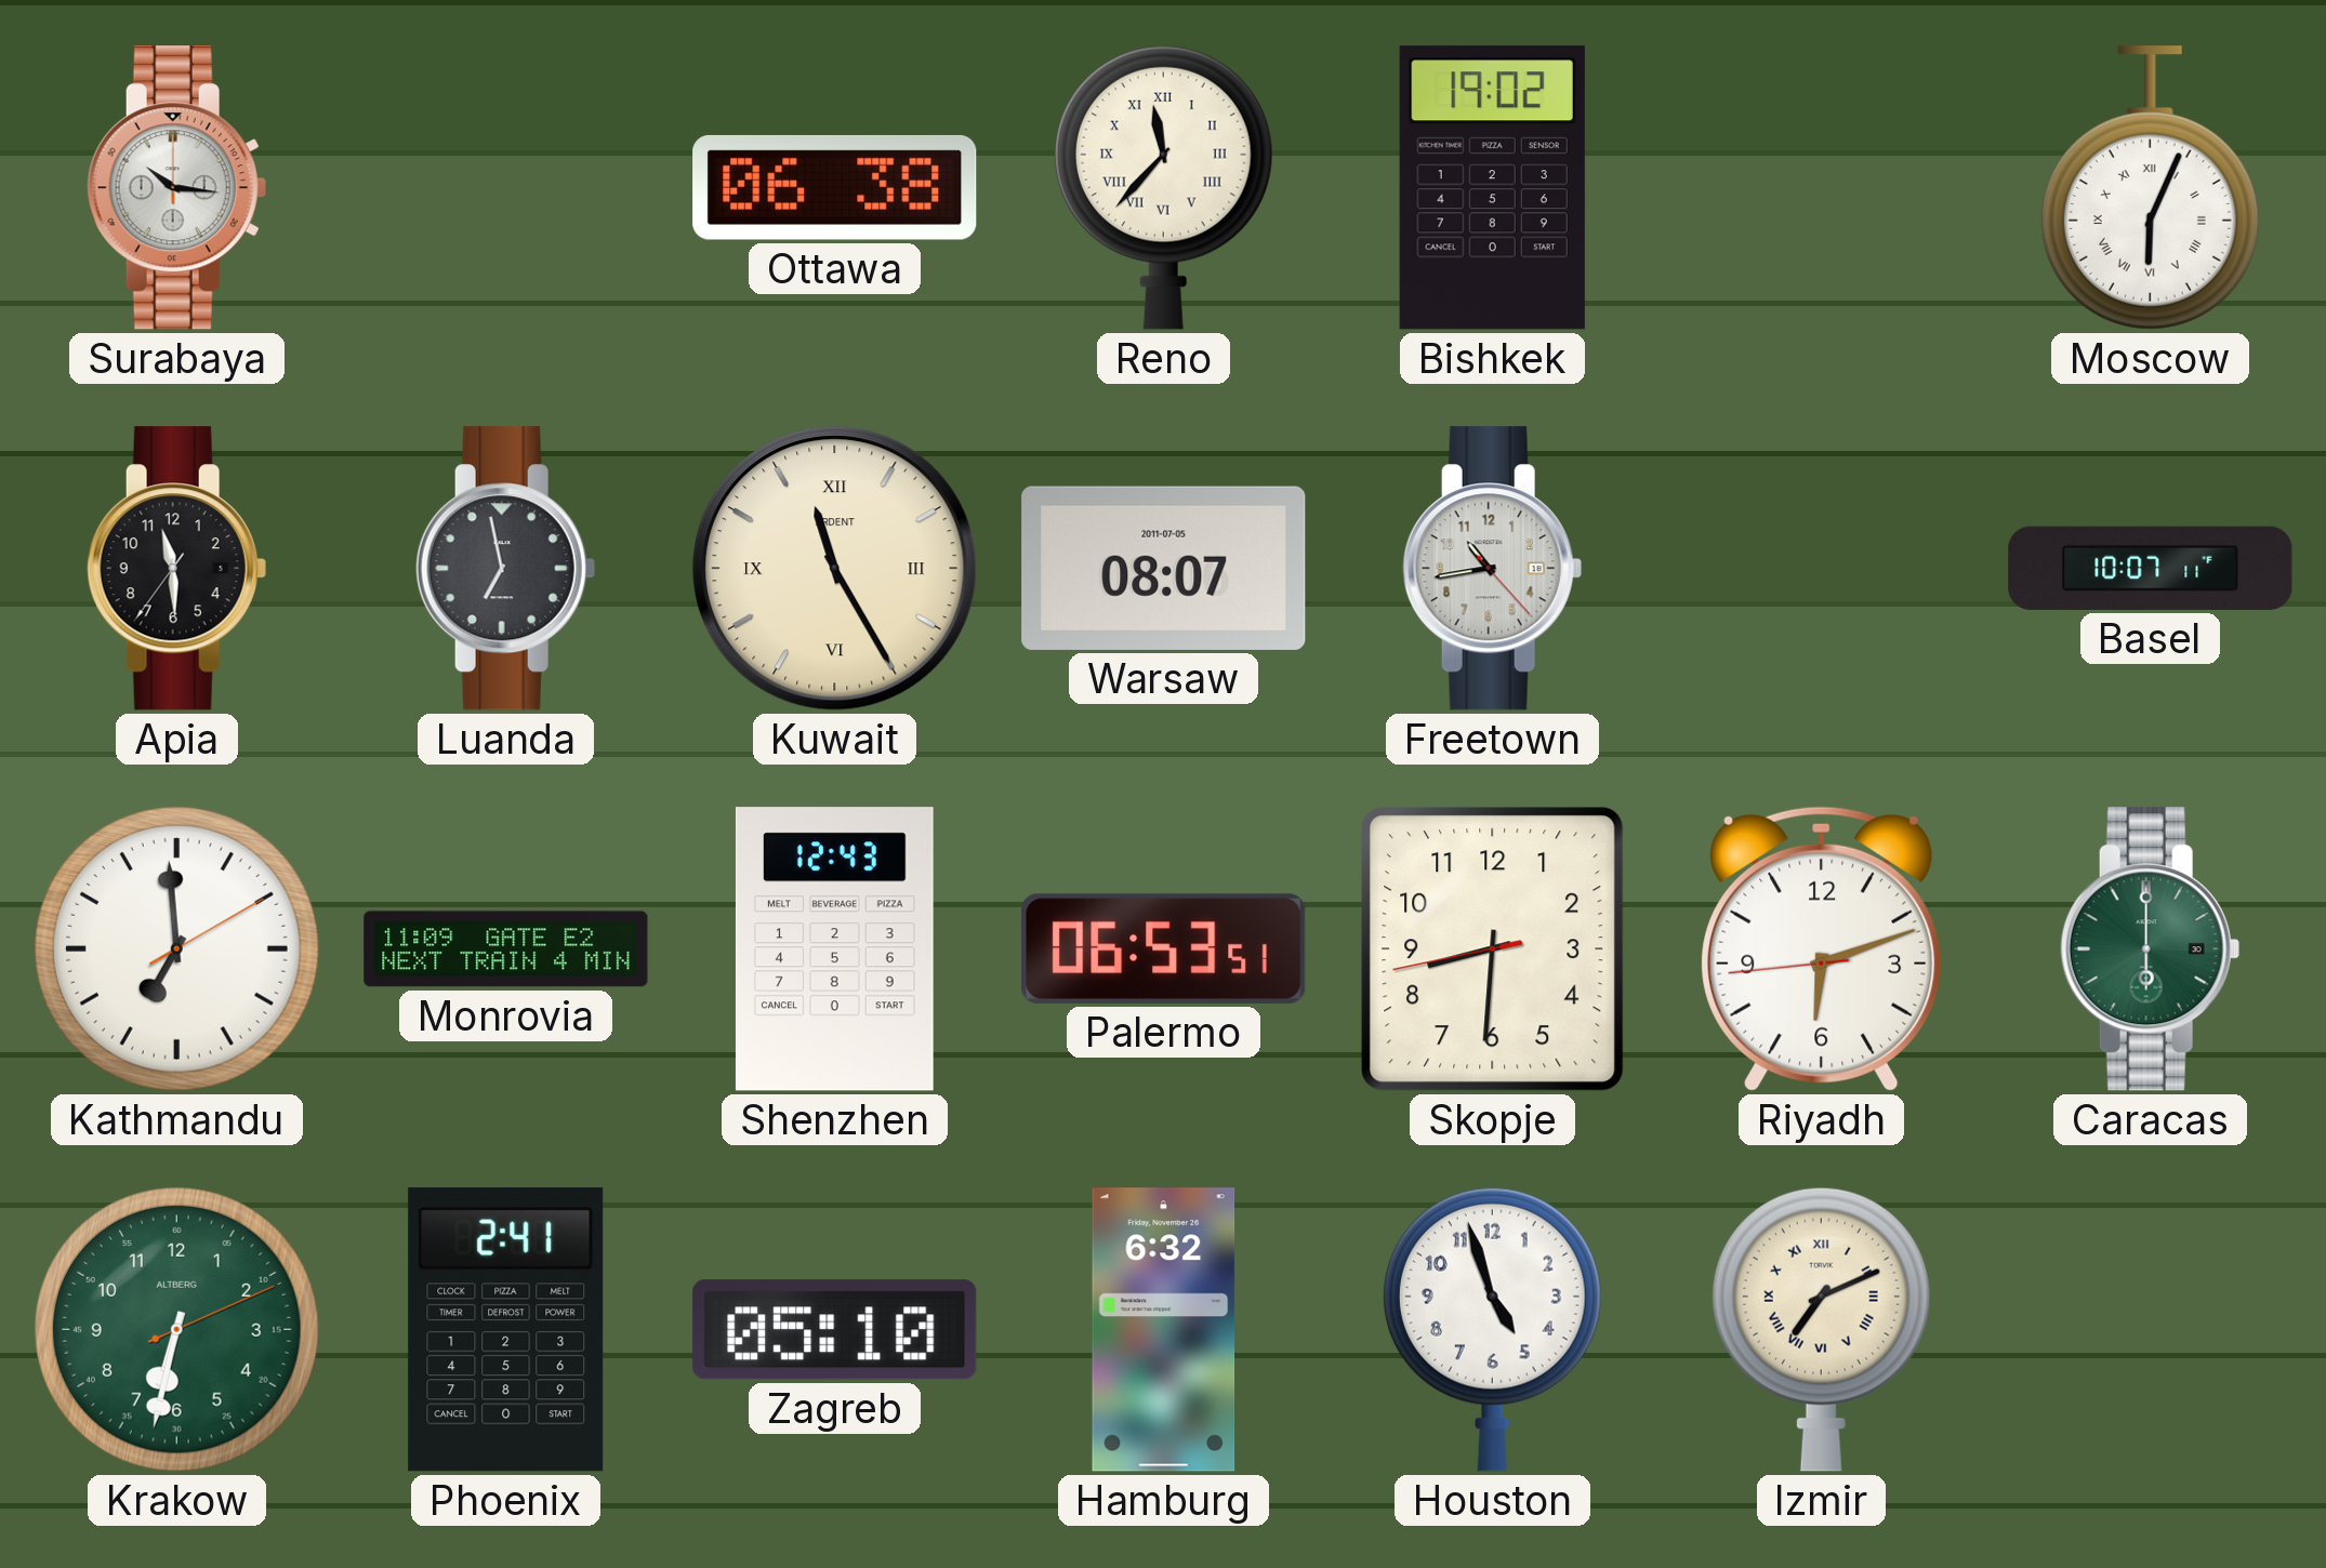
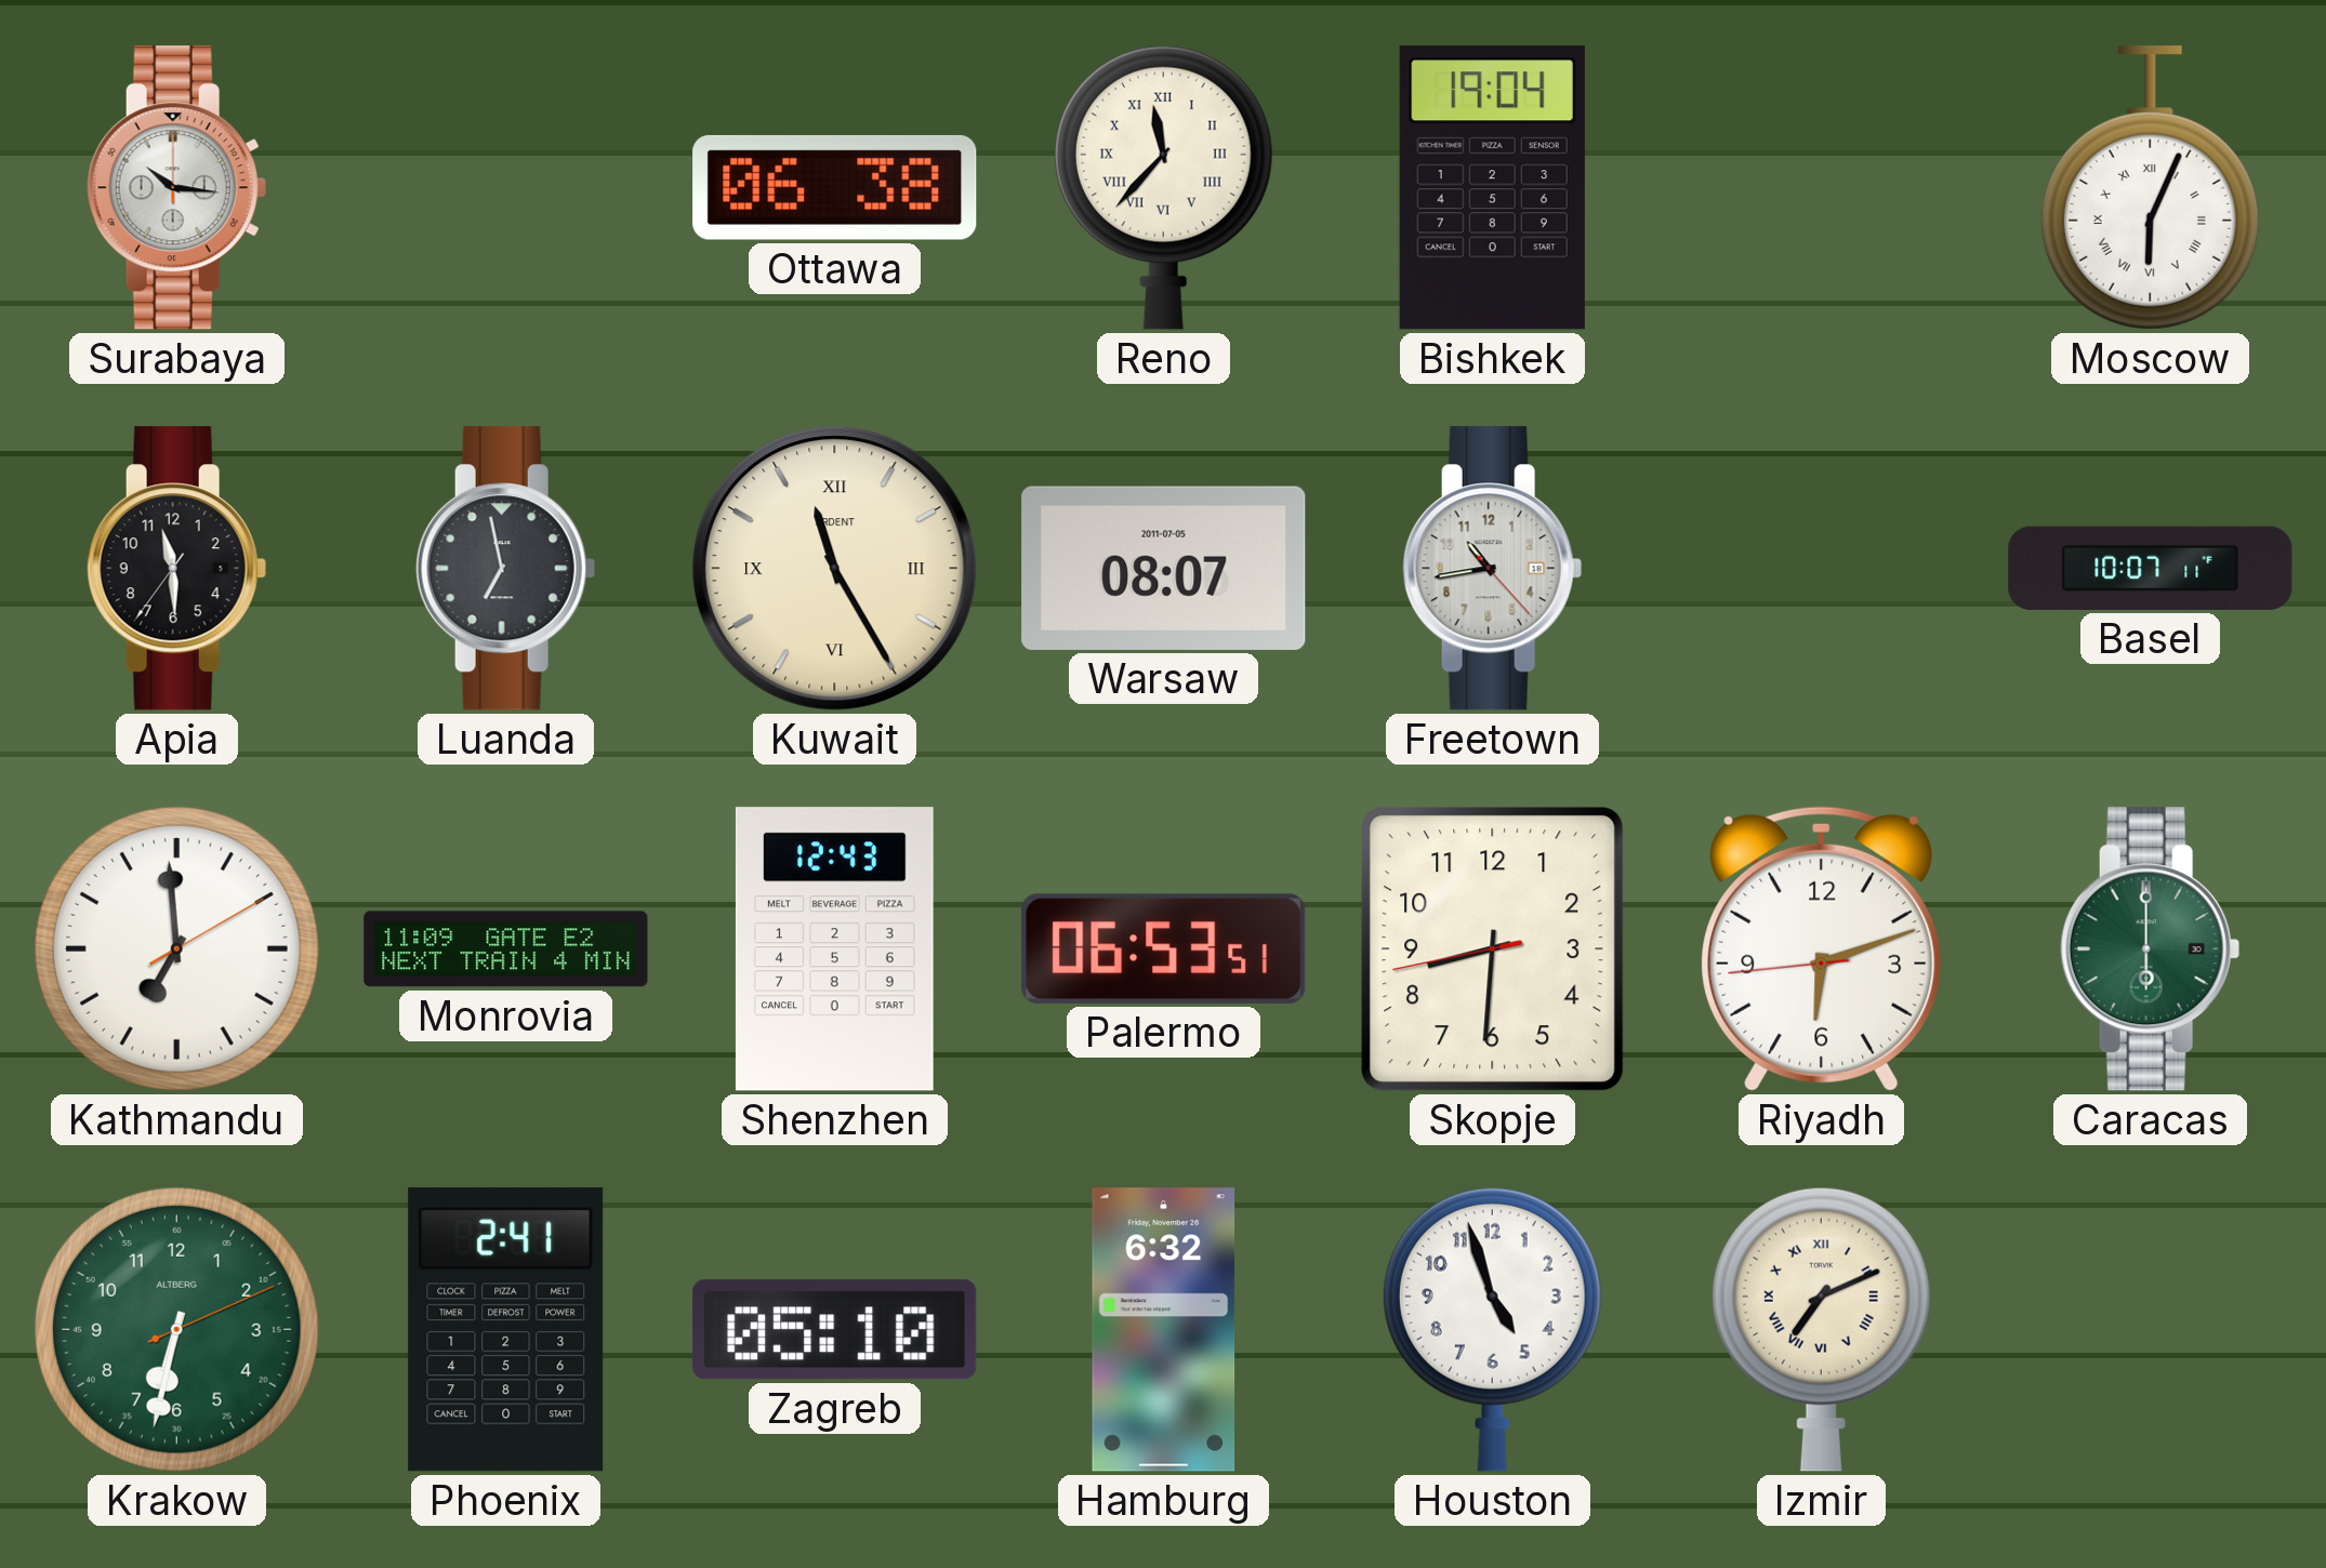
Bishkek: 19:02 -> 19:04 (1492, 188)
